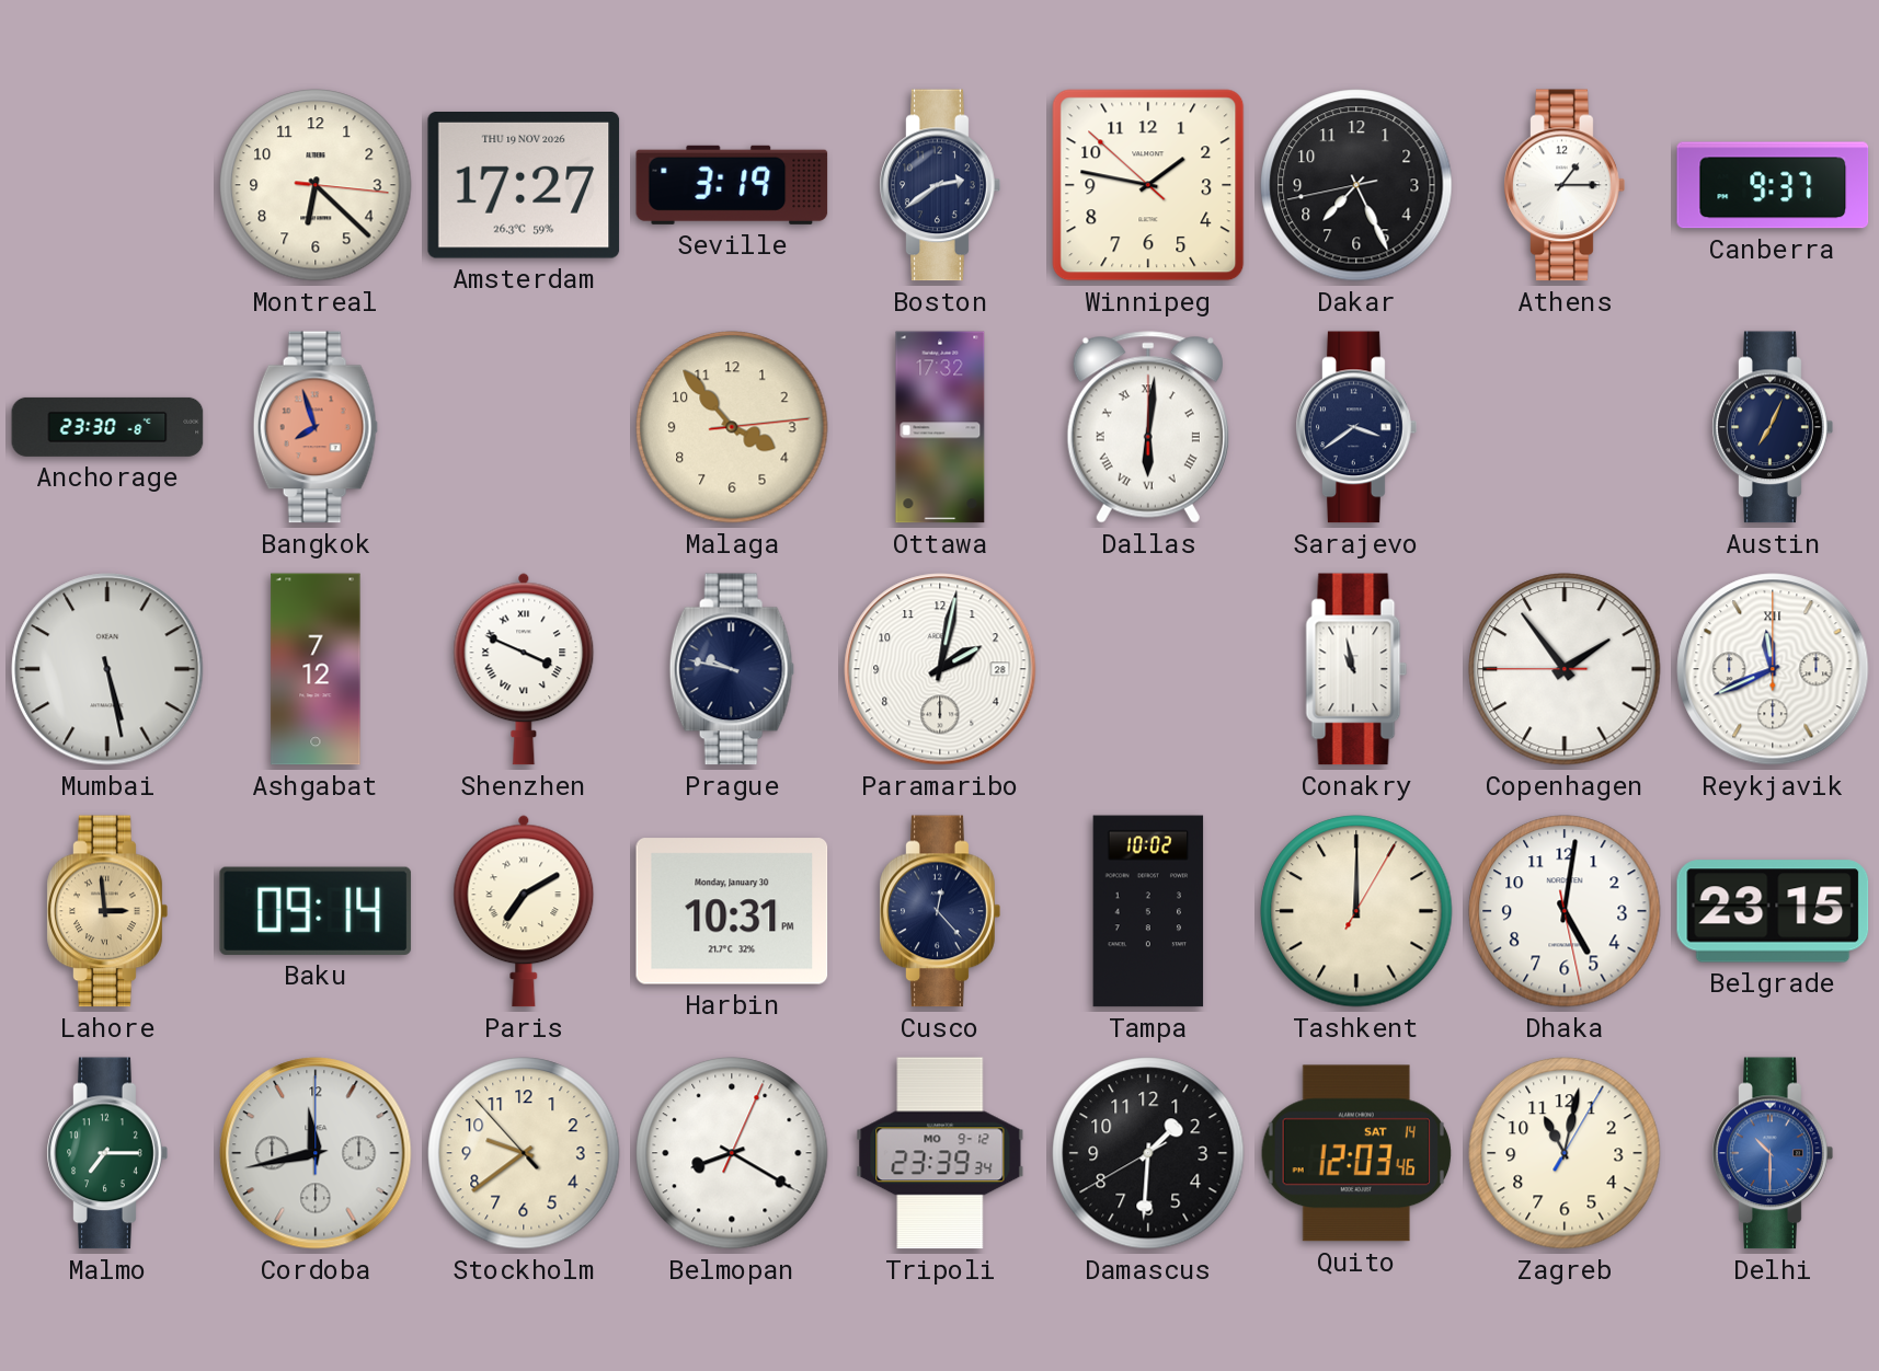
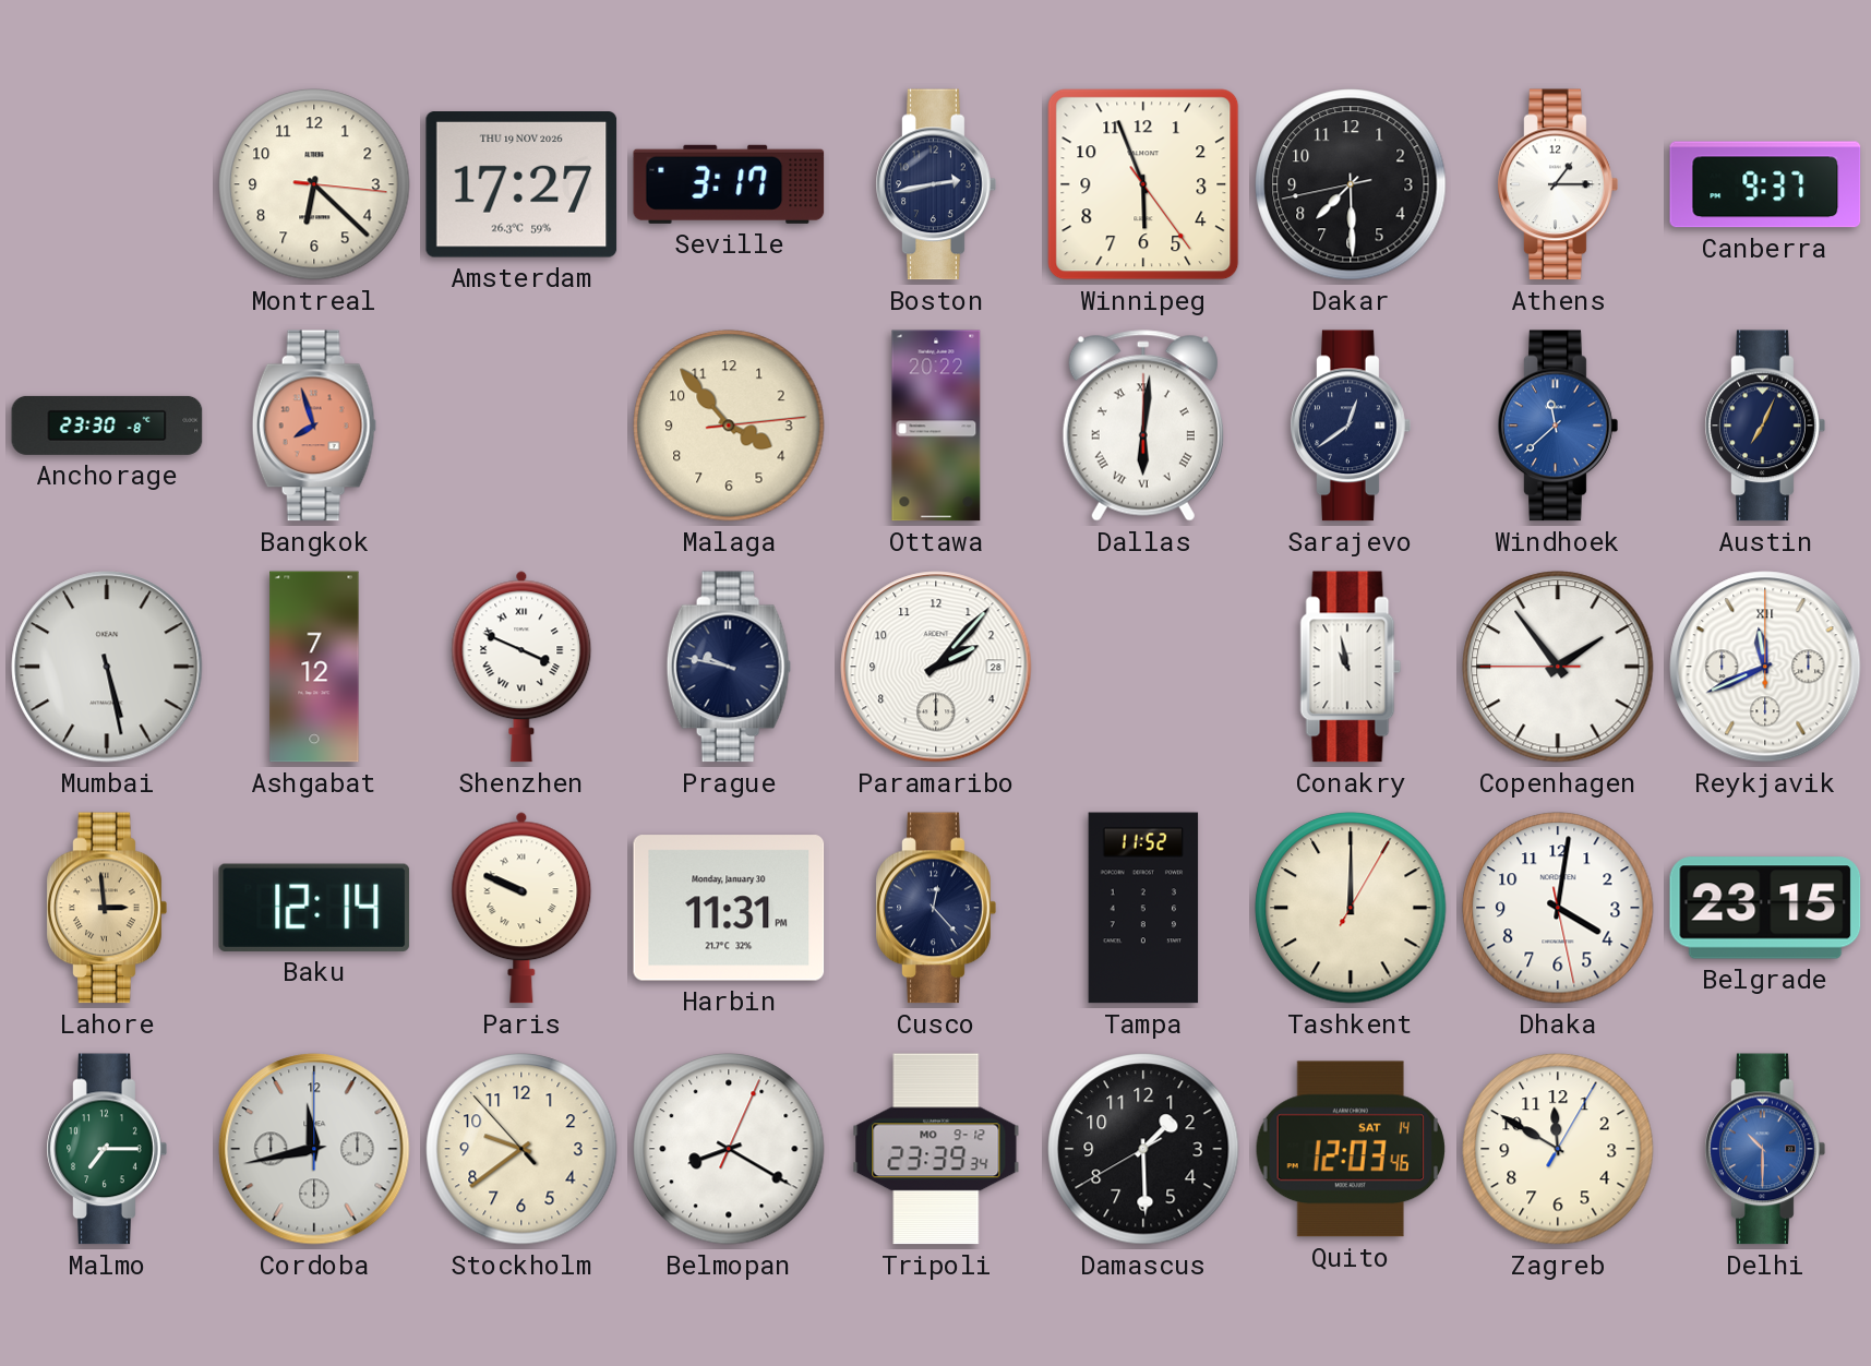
Seville: 3:19 -> 3:17 (729, 184)
Boston: 2:39 -> 2:43 (936, 184)
Winnipeg: 1:46 -> 5:56 (1143, 184)
Dakar: 7:25 -> 7:29 (1351, 184)
Ottawa: 17:32 -> 20:22 (936, 426)
Sarajevo: 3:39 -> 12:39 (1351, 426)
Windhoek: none -> 11:38 (1558, 426)
Paramaribo: 2:02 -> 2:07 (936, 667)
Baku: 09:14 -> 12:14 (314, 908)
Paris: 7:10 -> 9:49 (521, 908)
Harbin: 10:31 -> 11:31 (729, 908)
Tampa: 10:02 -> 11:52 (1143, 908)
Dhaka: 5:01 -> 4:01 (1558, 908)
Damascus: 1:30 -> 1:29 (1143, 1149)
Zagreb: 11:02 -> 11:50 (1558, 1149)
